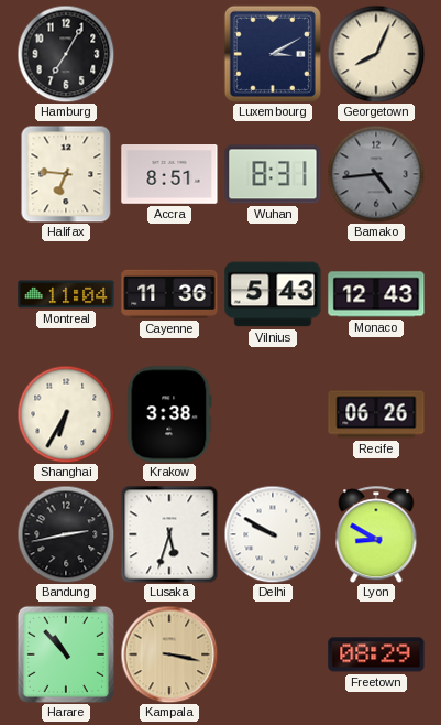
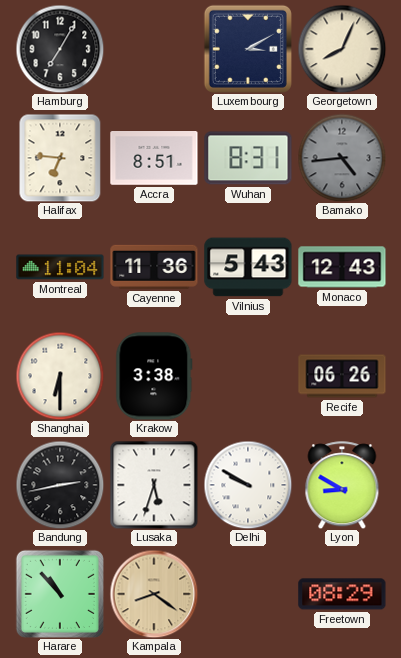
Shanghai: 6:35 -> 6:30 (60, 376)
Kampala: 3:17 -> 8:21 (154, 594)
